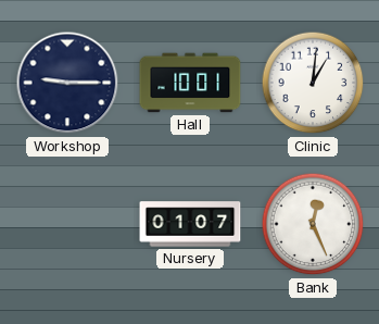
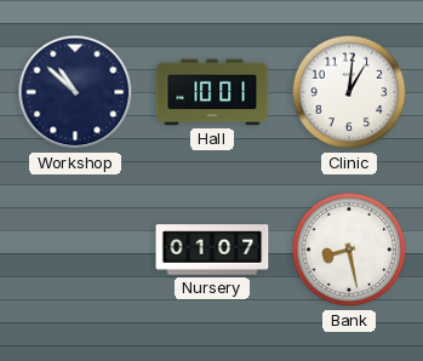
Workshop: 9:15 -> 10:52 (75, 92)
Bank: 12:26 -> 8:28 (349, 250)
